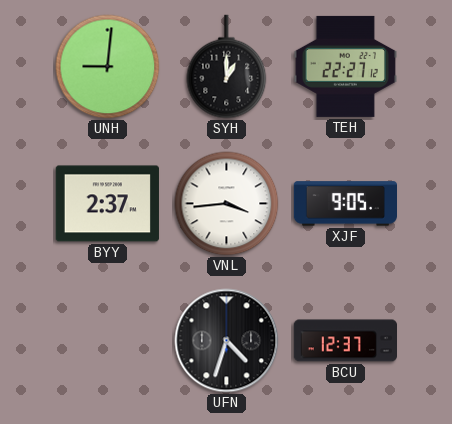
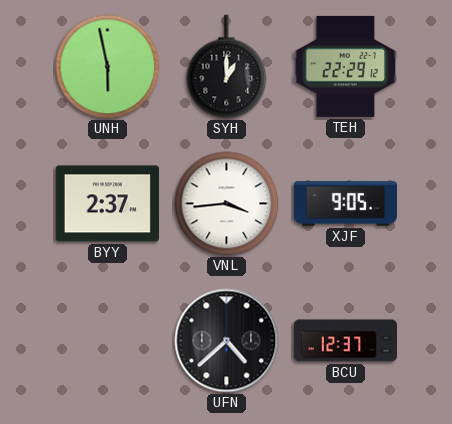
UNH: 9:01 -> 5:58 (108, 67)
TEH: 22:27 -> 22:29 (345, 66)
UFN: 4:33 -> 4:38 (227, 341)
